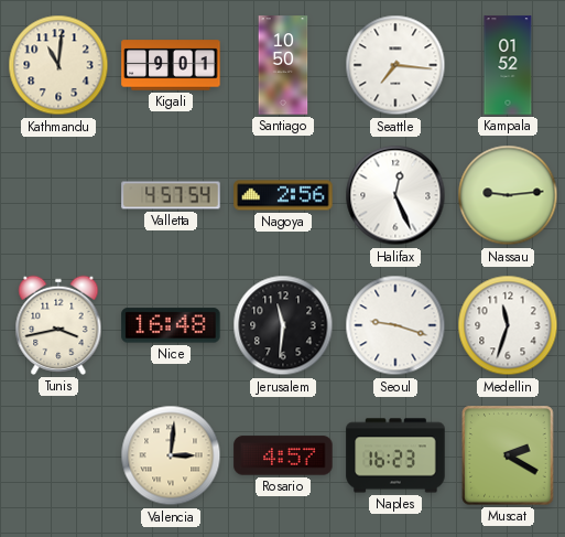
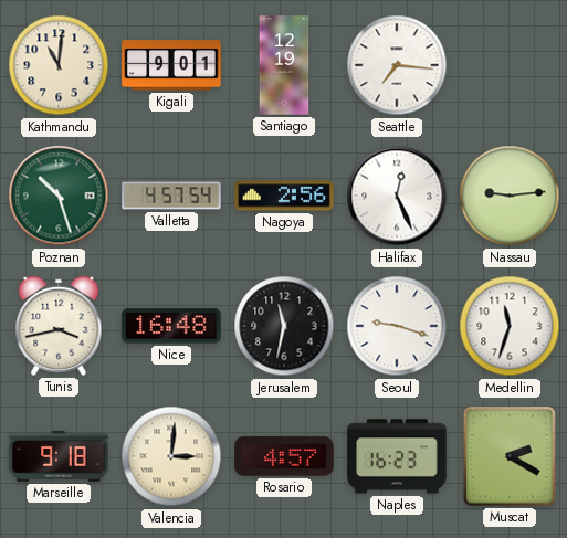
Santiago: 10:50 -> 12:19 (284, 65)
Kampala: 01:52 -> none (508, 65)
Poznan: none -> 10:27 (59, 196)
Jerusalem: 11:31 -> 11:32 (284, 326)
Marseille: none -> 9:18 (59, 456)
